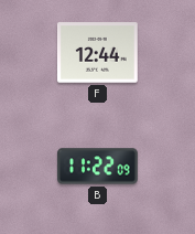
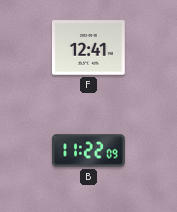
F: 12:44 -> 12:41 (88, 48)
